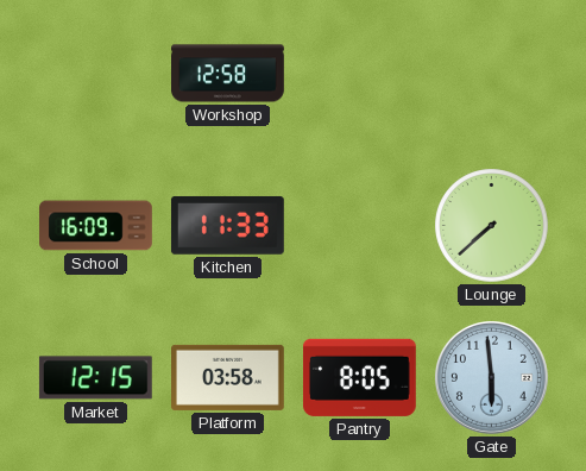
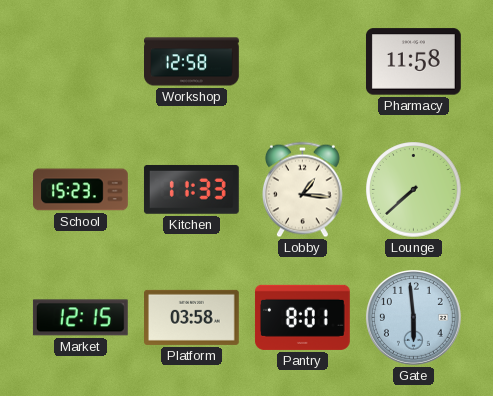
Pharmacy: none -> 11:58 (413, 62)
School: 16:09 -> 15:23 (81, 190)
Lobby: none -> 1:16 (302, 190)
Pantry: 8:05 -> 8:01 (302, 317)
